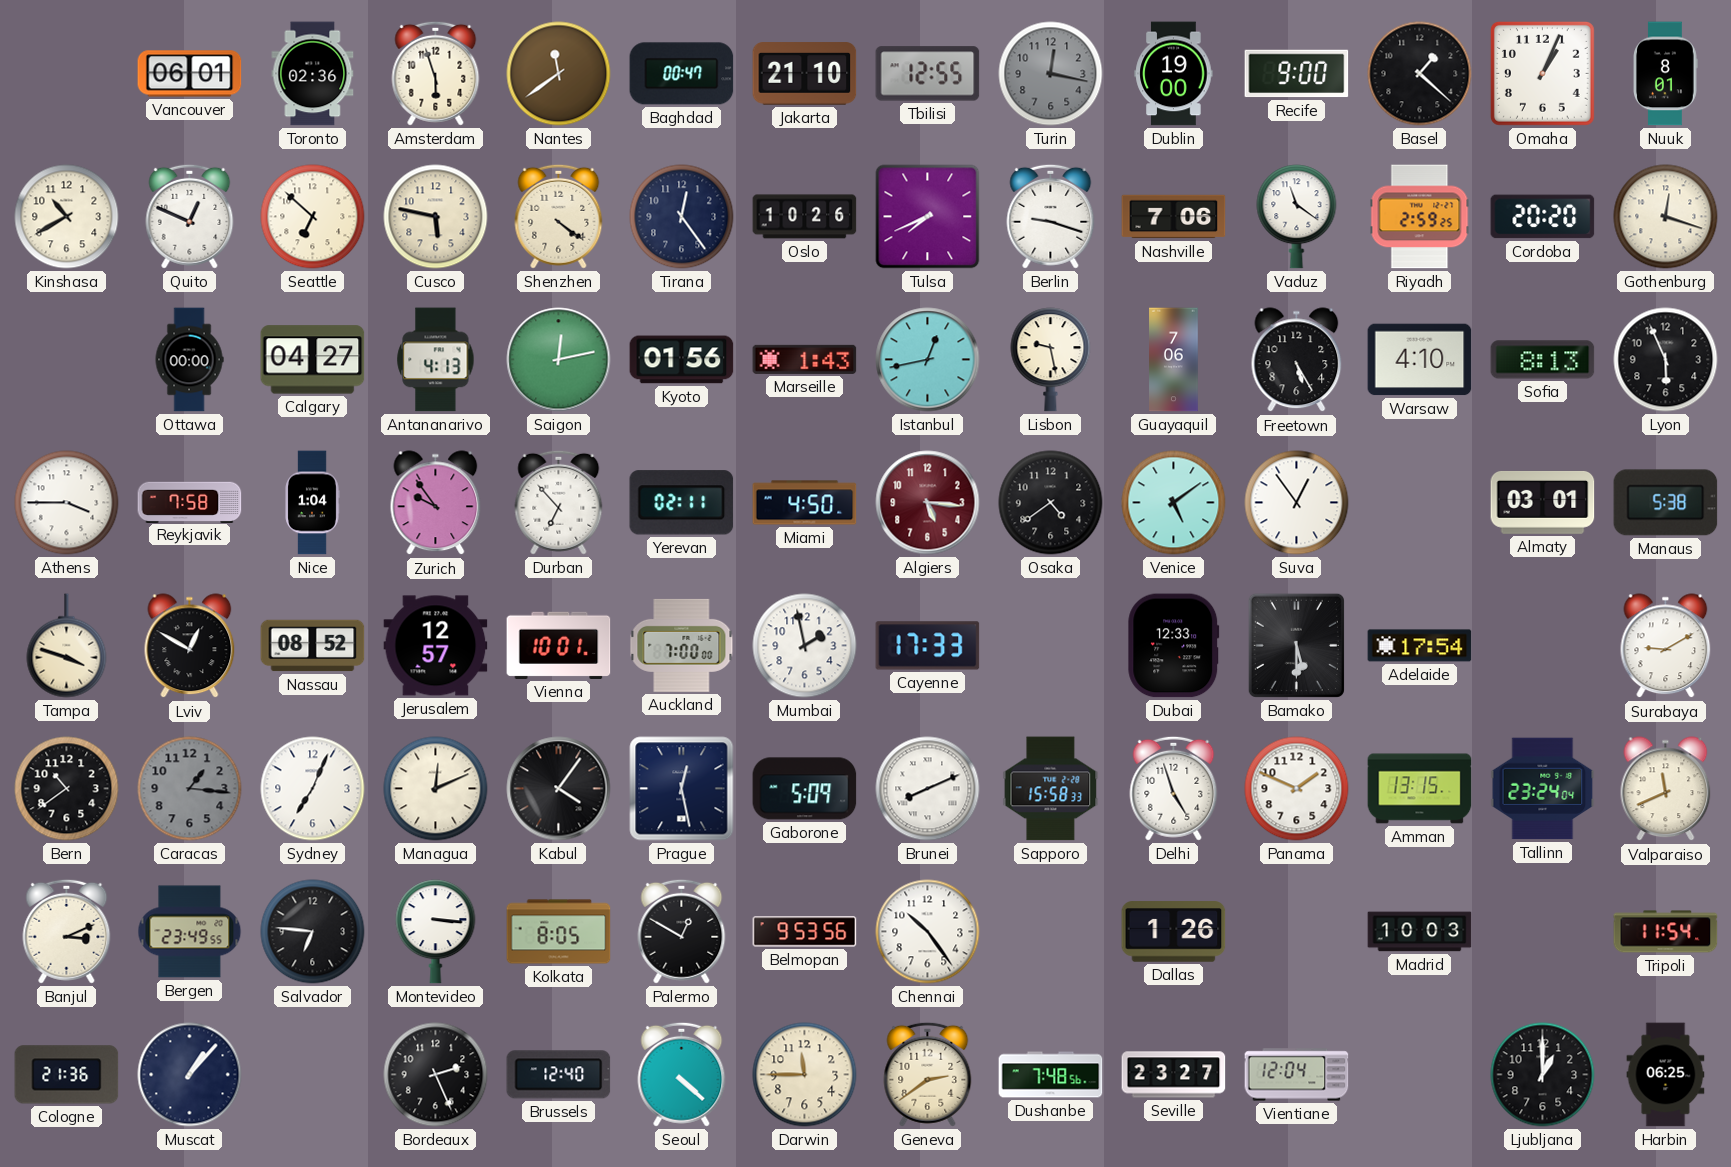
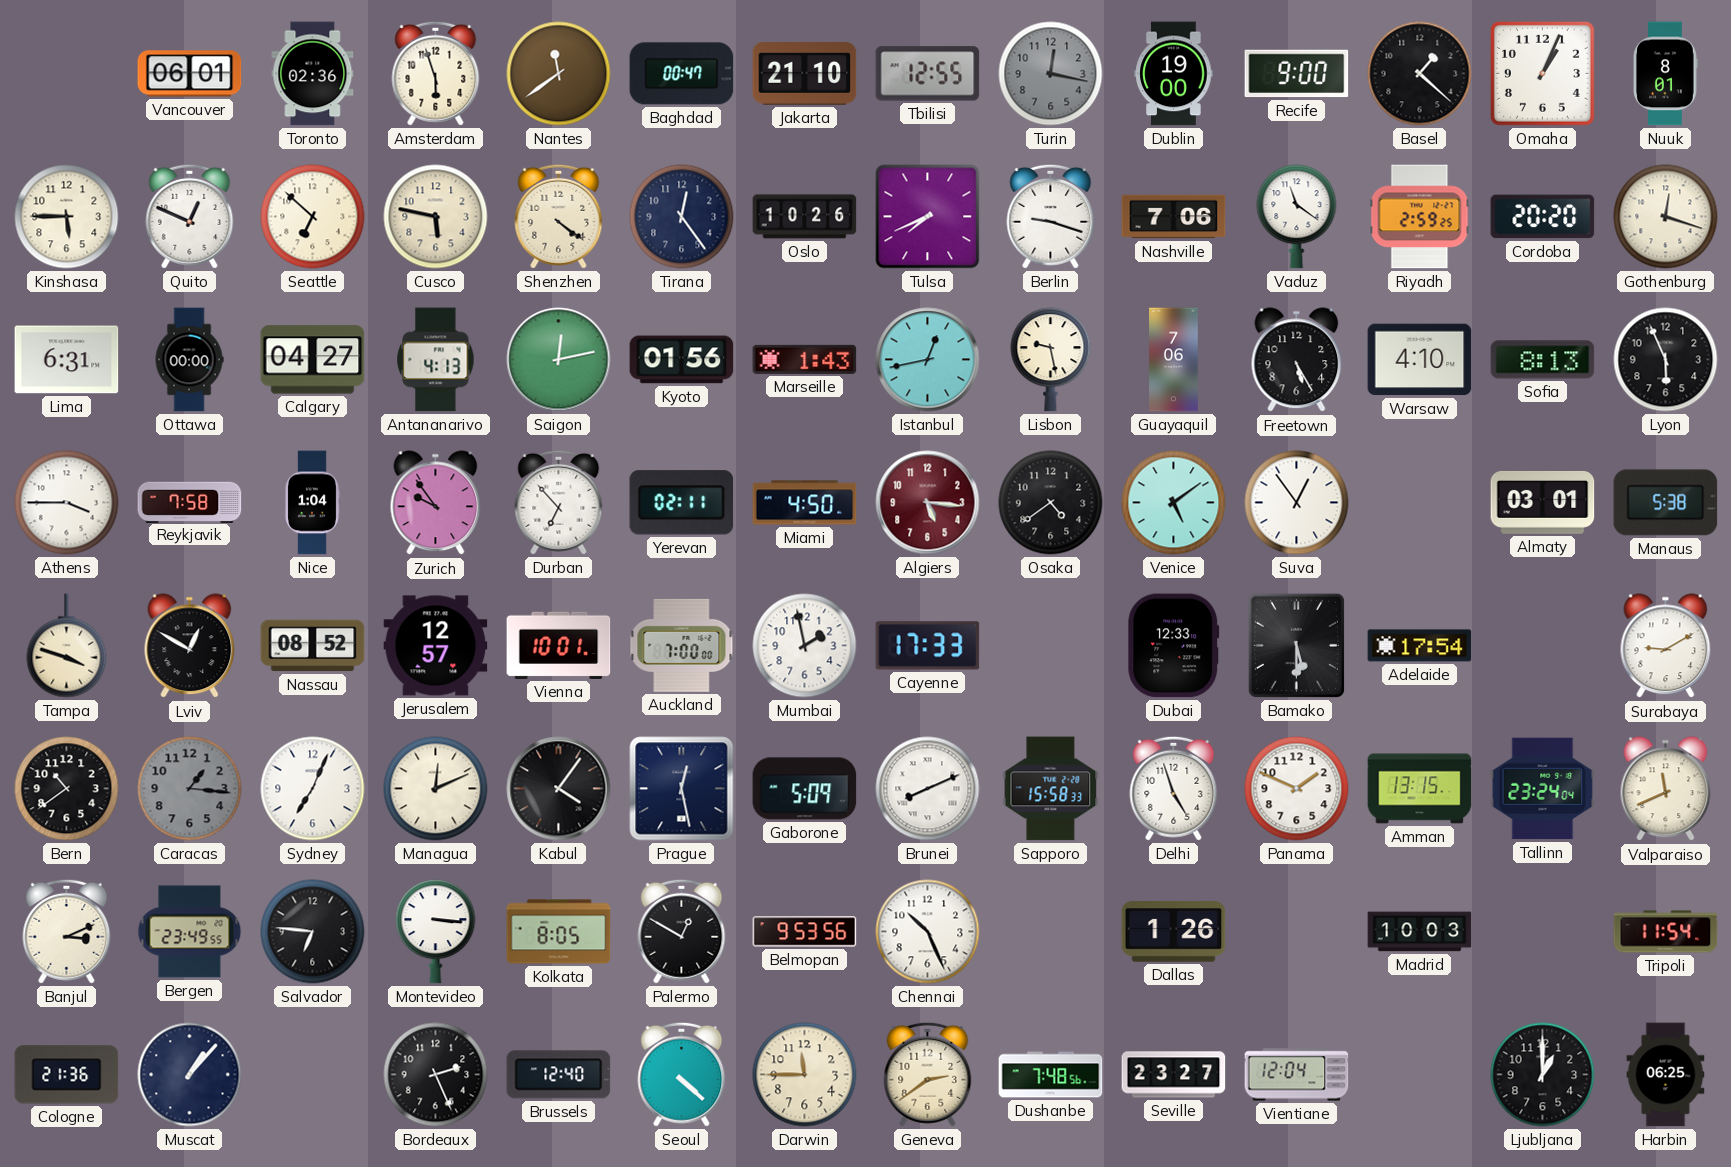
Kinshasa: 10:40 -> 5:45 (67, 217)
Lima: none -> 6:31 (67, 360)
Chennai: 10:24 -> 10:26 (928, 932)
